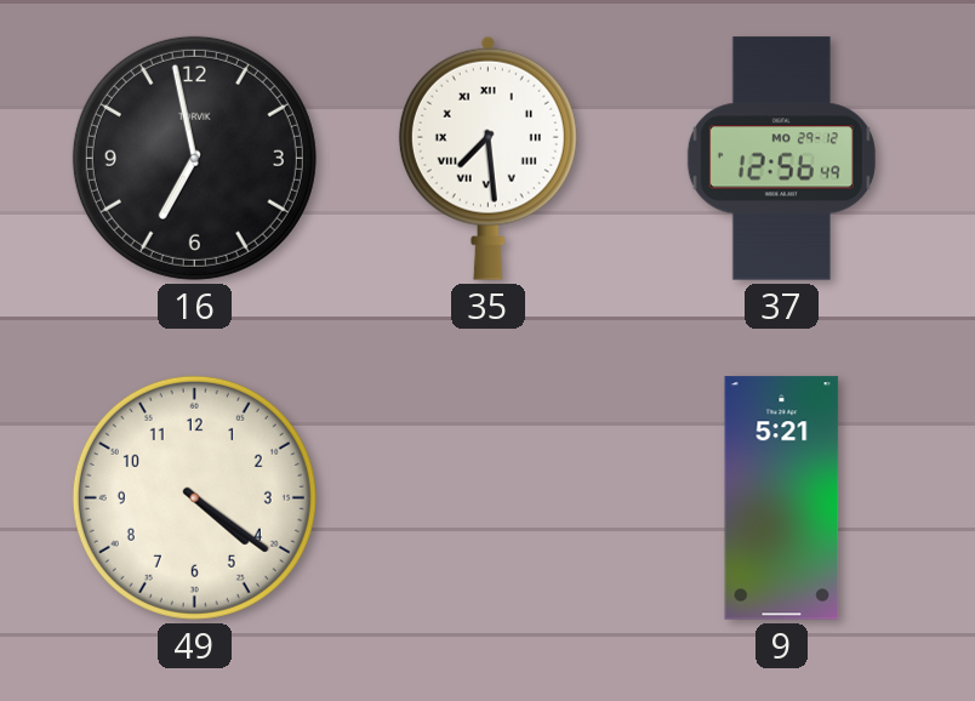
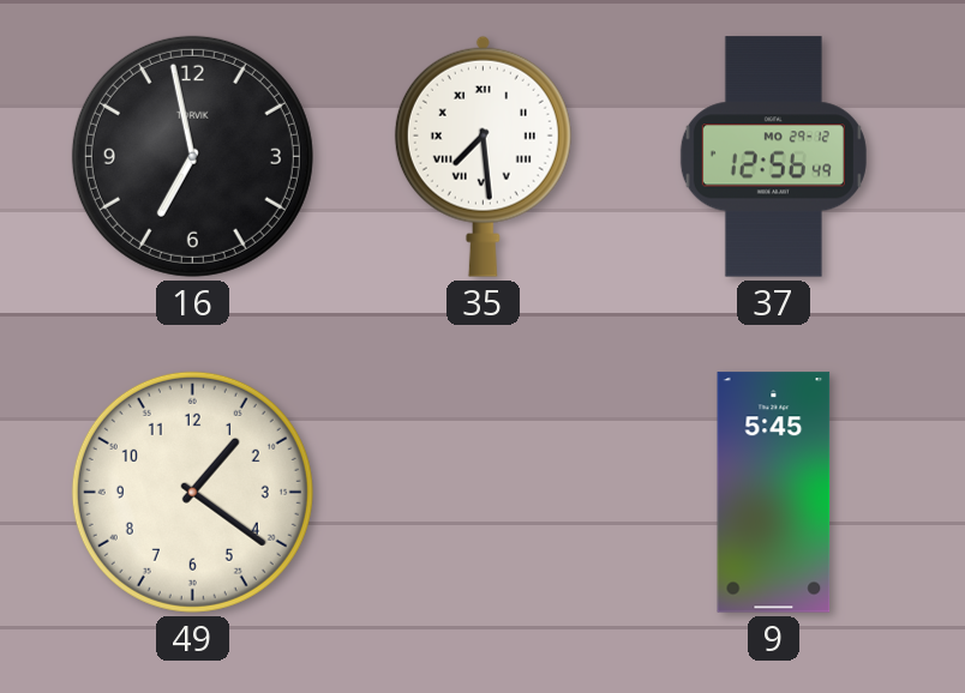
49: 4:21 -> 1:21 (192, 492)
9: 5:21 -> 5:45 (774, 493)
